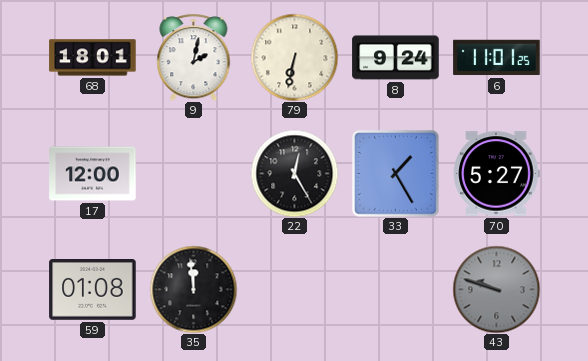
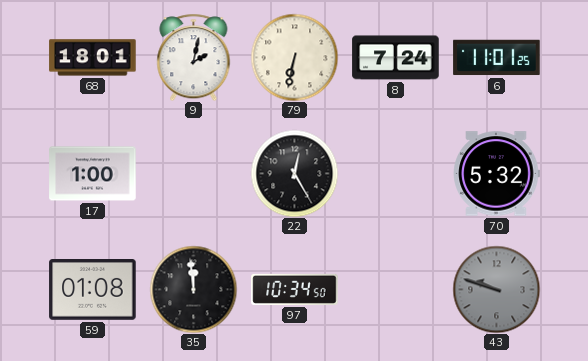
8: 9:24 -> 7:24 (396, 58)
17: 12:00 -> 1:00 (93, 174)
33: 1:25 -> none (396, 174)
70: 5:27 -> 5:32 (496, 174)
97: none -> 10:34 (295, 289)
